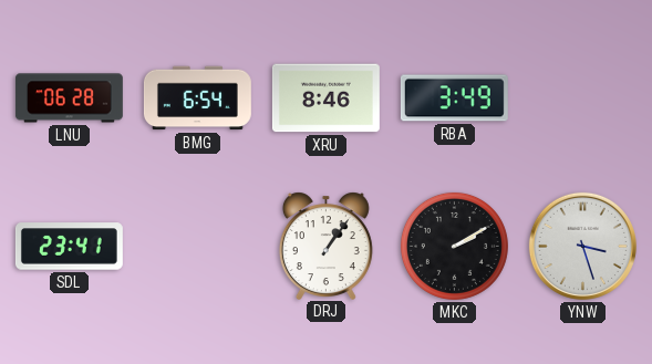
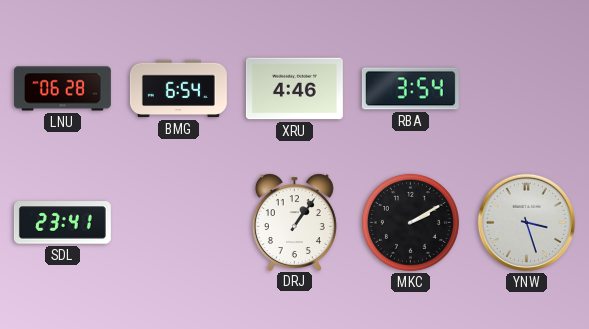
XRU: 8:46 -> 4:46 (294, 89)
RBA: 3:49 -> 3:54 (410, 89)
